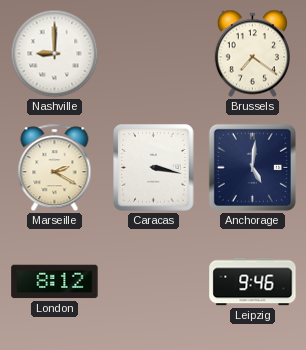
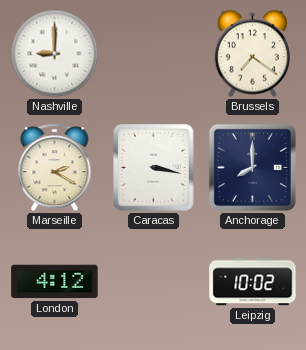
Anchorage: 5:01 -> 8:00 (252, 167)
London: 8:12 -> 4:12 (55, 282)
Leipzig: 9:46 -> 10:02 (253, 282)
